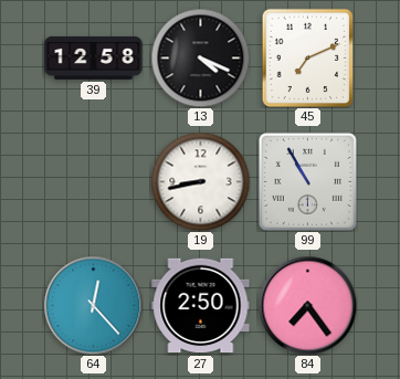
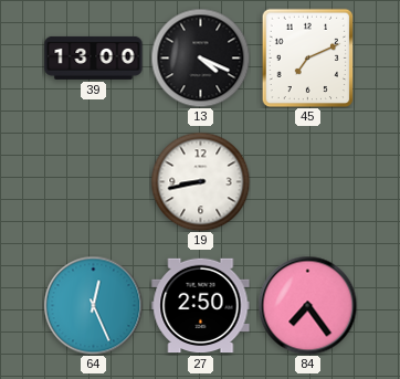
39: 12:58 -> 13:00 (94, 57)
99: 10:55 -> none (307, 181)
64: 12:23 -> 12:26 (93, 305)
